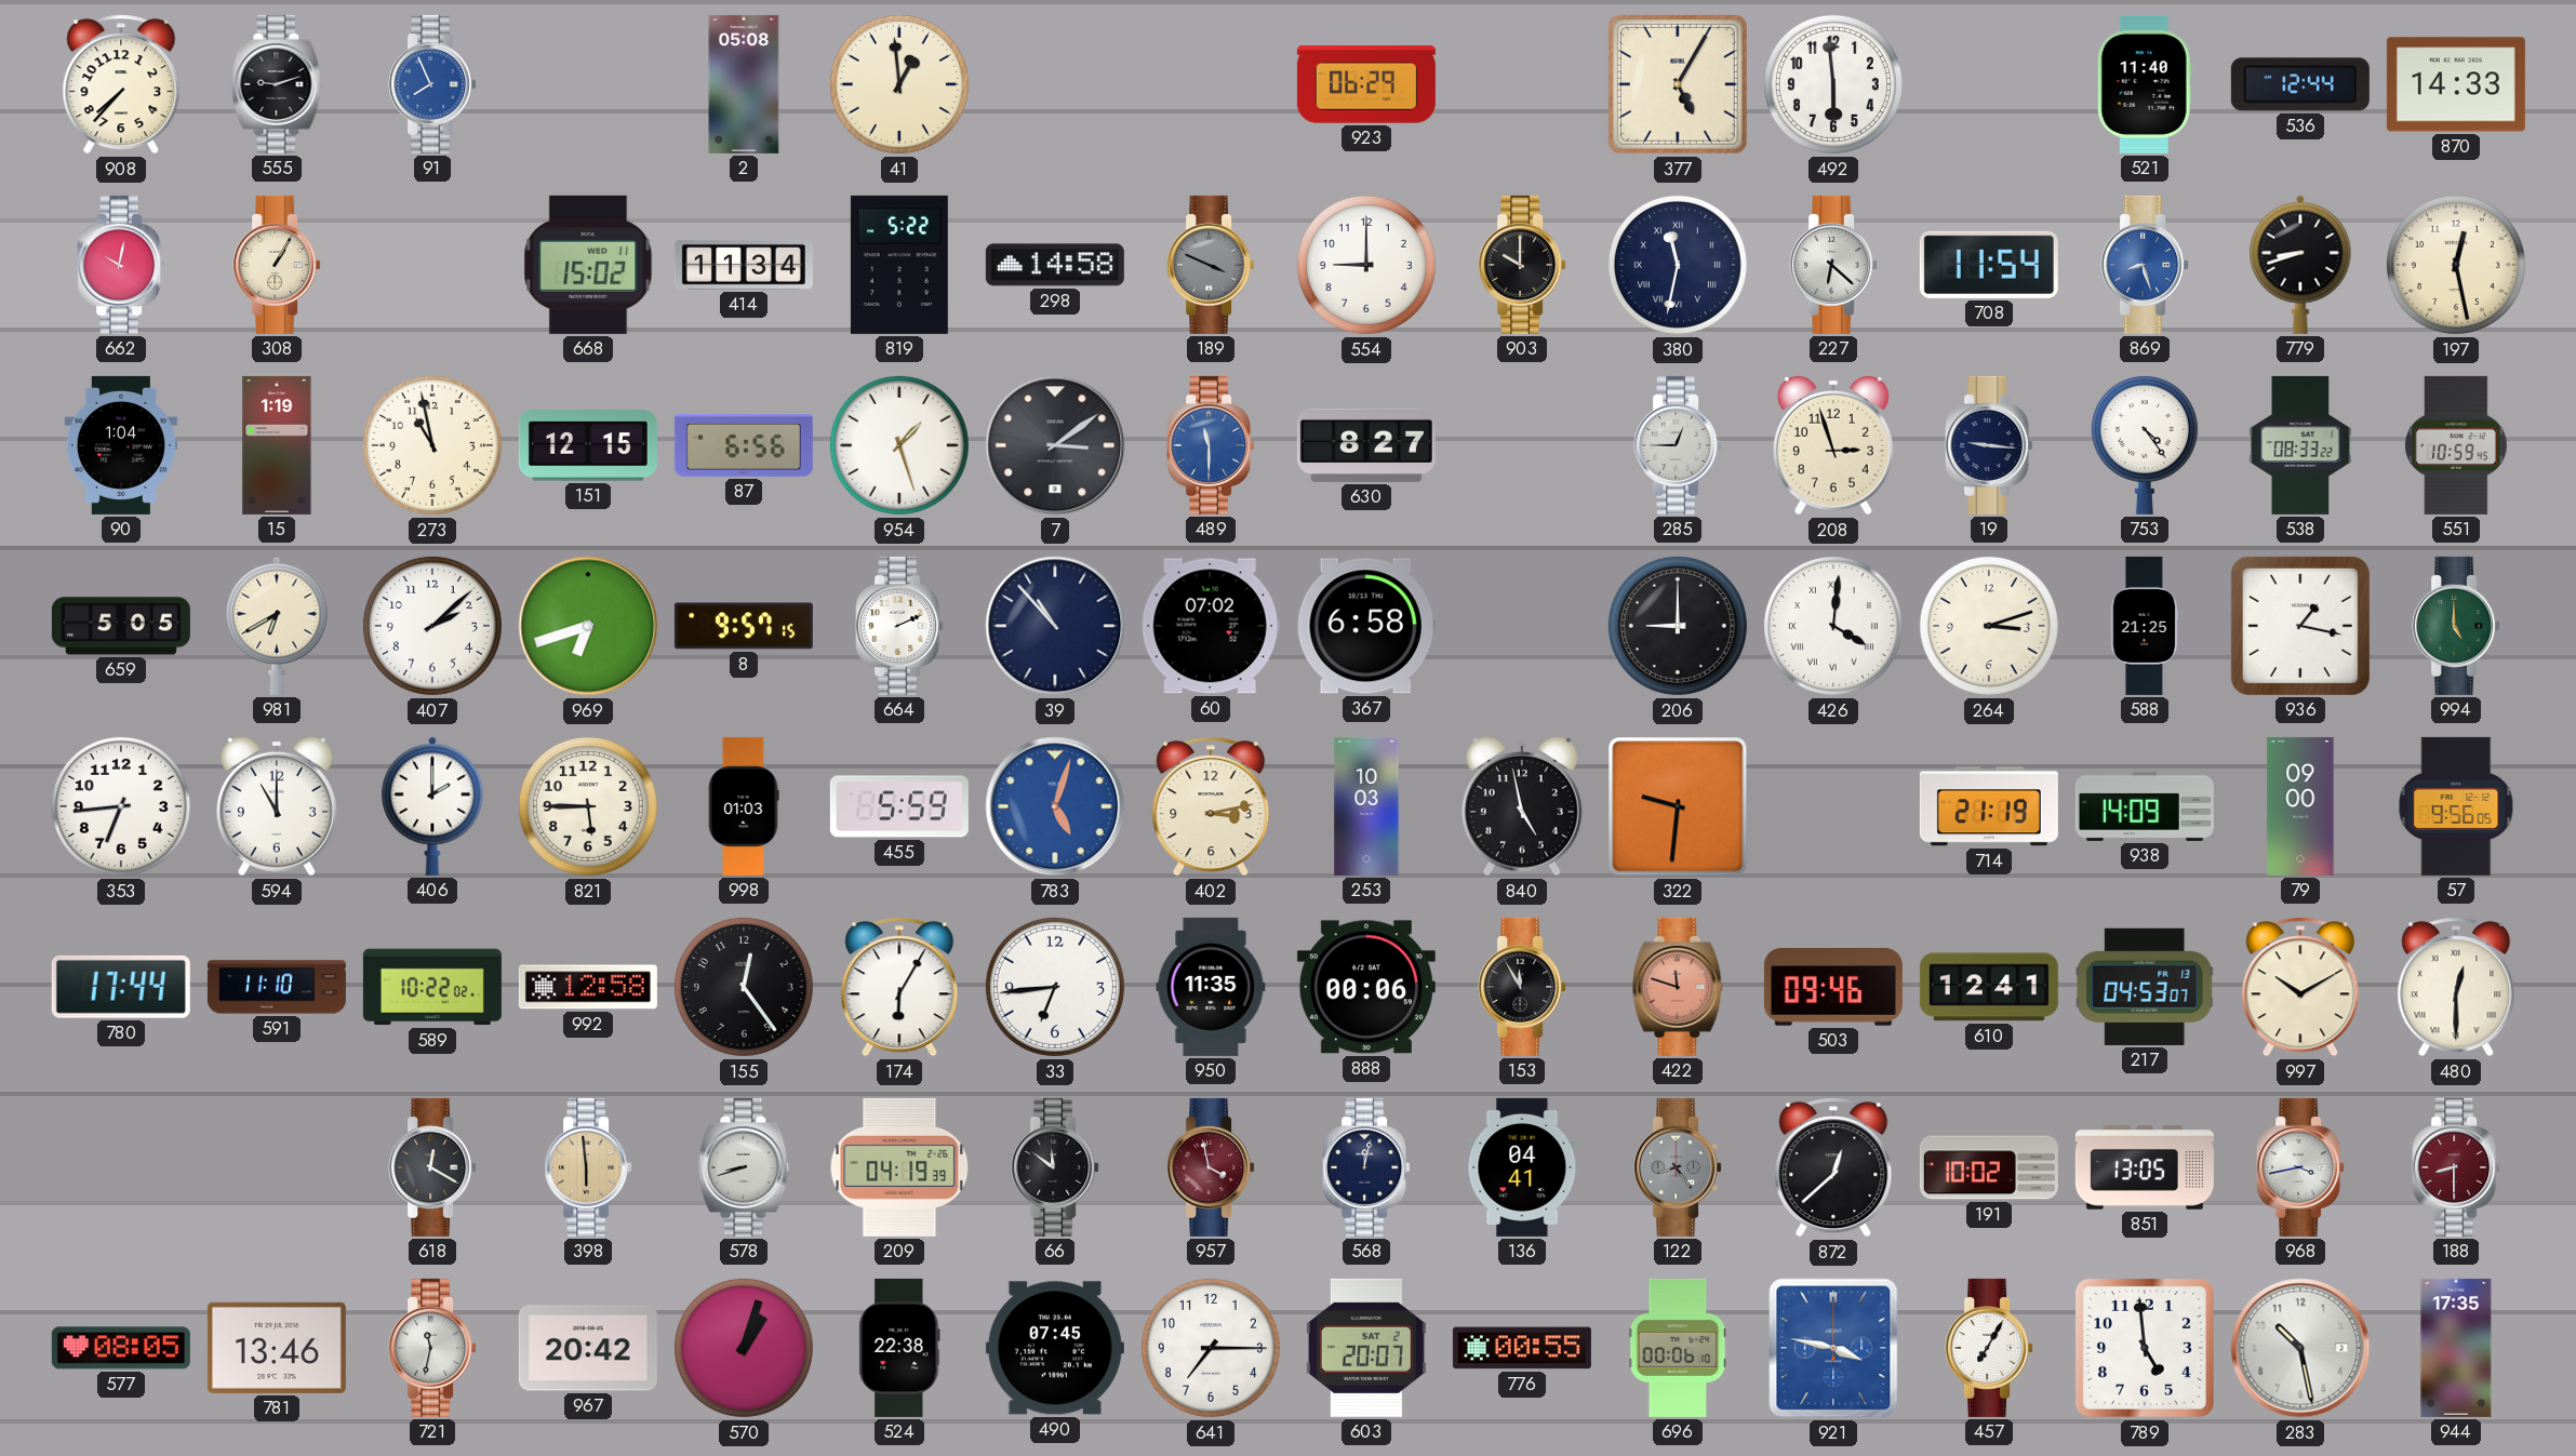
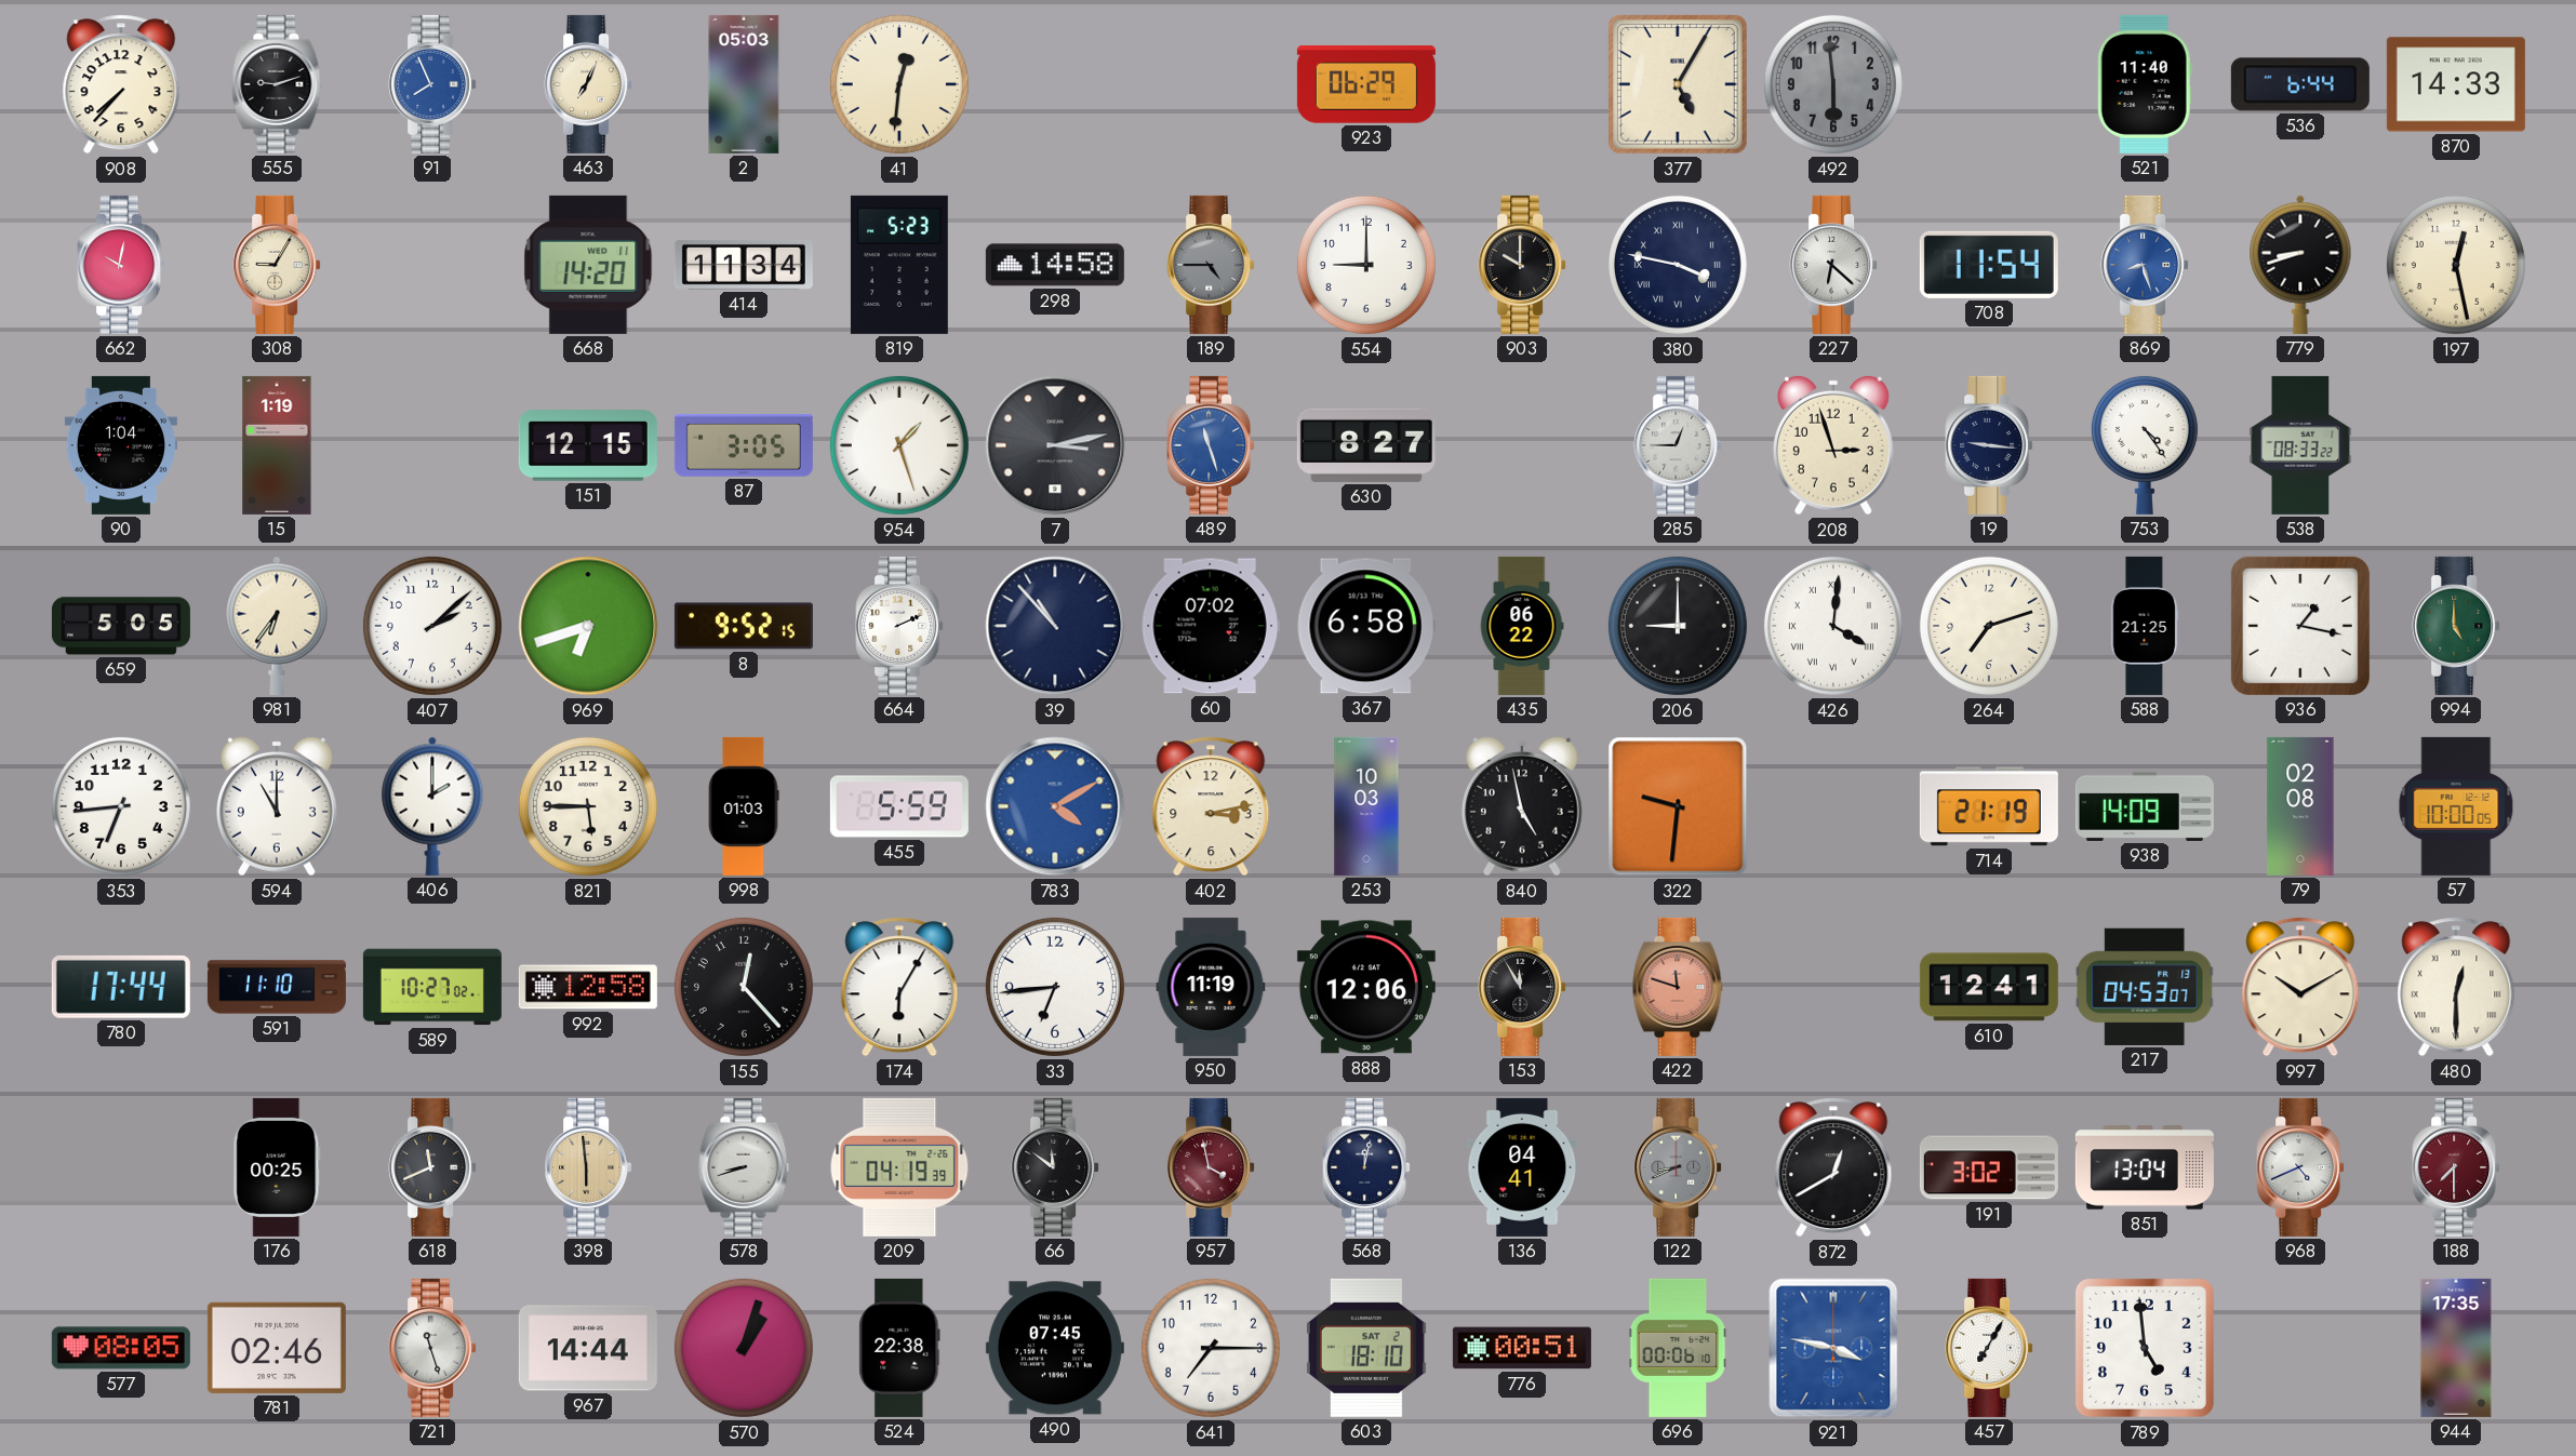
463: none -> 7:04 (588, 84)
2: 05:08 -> 05:03 (744, 84)
41: 12:59 -> 12:31 (899, 84)
492 dial: white -> grey (1833, 84)
536: 12:44 -> 6:44 (2300, 84)
308: 1:05 -> 9:05 (277, 265)
668: 15:02 -> 14:20 (588, 265)
819: 5:22 -> 5:23 (899, 265)
189: 3:49 -> 4:45 (1211, 265)
380: 11:32 -> 3:47 (1678, 265)
273: 10:58 -> none (432, 445)
87: 6:56 -> 3:05 (744, 445)
7: 3:09 -> 3:13 (1055, 445)
489: 11:30 -> 11:27 (1211, 445)
551: 10:59 -> none (2457, 445)
981: 6:40 -> 6:36 (277, 626)
8: 9:57 -> 9:52 (744, 626)
435: none -> 06:22 (1522, 626)
264: 3:12 -> 7:12 (1989, 626)
783: 5:03 -> 4:10 (1055, 806)
79: 09:00 -> 02:08 (2300, 806)
57: 9:56 -> 10:00 (2456, 806)
589: 10:22 -> 10:27 (432, 987)
155: 12:24 -> 12:23 (744, 987)
950: 11:35 -> 11:19 (1211, 987)
888: 00:06 -> 12:06 (1366, 987)
503: 09:46 -> none (1833, 988)
176: none -> 00:25 (277, 1167)
618: 12:20 -> 11:41 (432, 1167)
122: 8:24 -> 8:41 (1678, 1167)
872: 12:38 -> 12:40 (1833, 1167)
191: 10:02 -> 3:02 (1989, 1167)
851: 13:05 -> 13:04 (2145, 1167)
968: 3:43 -> 4:41 (2300, 1167)
188: 8:30 -> 7:30 (2456, 1167)
781: 13:46 -> 02:46 (277, 1348)
721: 11:32 -> 11:27 (432, 1348)
967: 20:42 -> 14:44 (588, 1348)
603: 20:07 -> 18:10 (1366, 1348)
776: 00:55 -> 00:51 (1522, 1348)
283: 10:28 -> none (2300, 1348)
